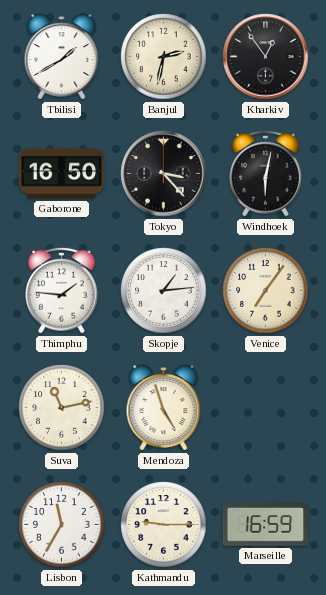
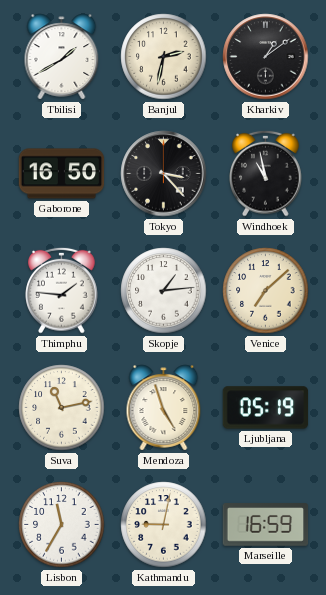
Kharkiv: 12:54 -> 1:09 (266, 57)
Windhoek: 6:02 -> 10:58 (266, 173)
Venice: 7:06 -> 7:08 (266, 291)
Ljubljana: none -> 05:19 (266, 408)
Kathmandu: 9:15 -> 9:02 (164, 525)
